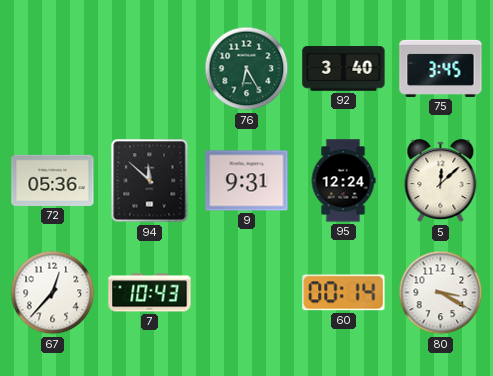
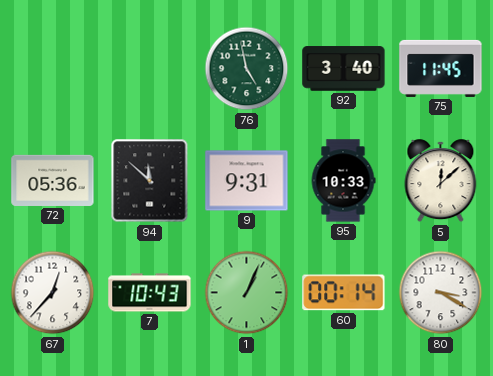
76: 6:25 -> 4:58 (247, 69)
75: 3:45 -> 11:45 (441, 68)
95: 12:24 -> 10:33 (343, 181)
1: none -> 1:04 (247, 293)
